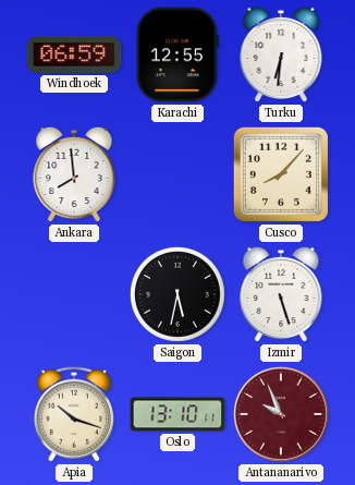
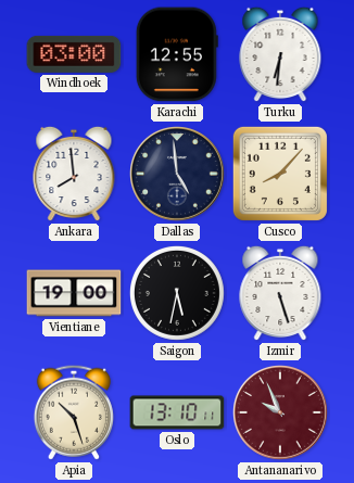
Windhoek: 06:59 -> 03:00 (74, 54)
Dallas: none -> 4:59 (178, 175)
Vientiane: none -> 19:00 (74, 293)
Apia: 10:18 -> 10:27 (74, 412)
